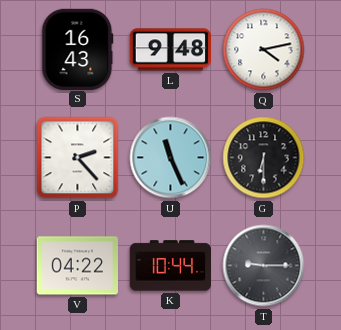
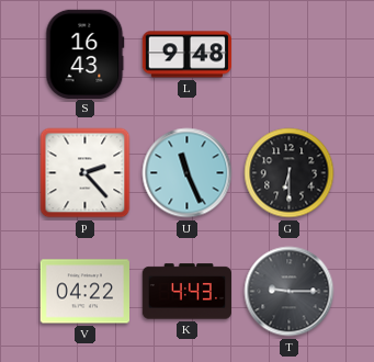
Q: 4:13 -> none (264, 50)
K: 10:44 -> 4:43 (186, 292)
